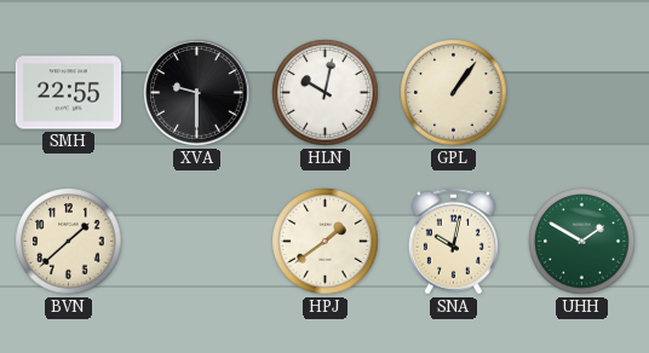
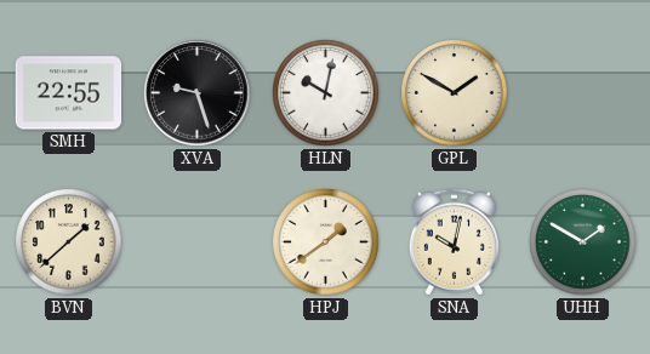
XVA: 9:30 -> 9:27 (198, 93)
GPL: 1:06 -> 1:50 (455, 93)
